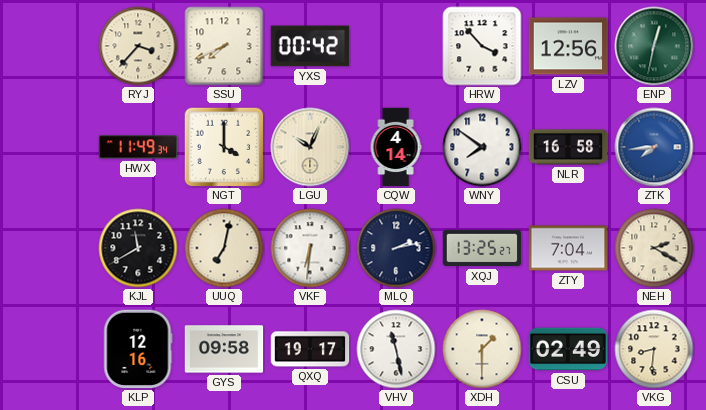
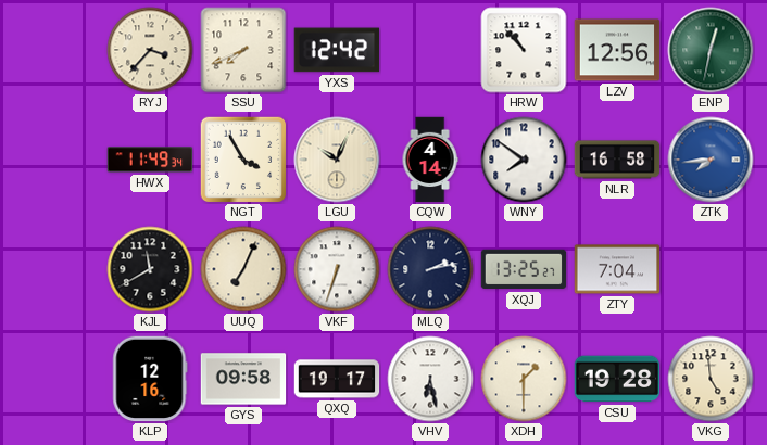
YXS: 00:42 -> 12:42 (337, 50)
HRW: 3:53 -> 10:53 (524, 50)
NGT: 4:00 -> 3:55 (243, 160)
UUQ: 7:02 -> 7:04 (243, 269)
VKF: 6:31 -> 6:33 (337, 269)
NEH: 2:20 -> none (654, 248)
VHV: 11:28 -> 6:28 (430, 379)
CSU: 02:49 -> 19:28 (617, 379)
VKG: 8:31 -> 4:59 (711, 379)
